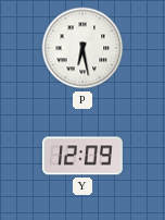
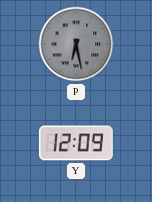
P dial: white -> grey (76, 44)
